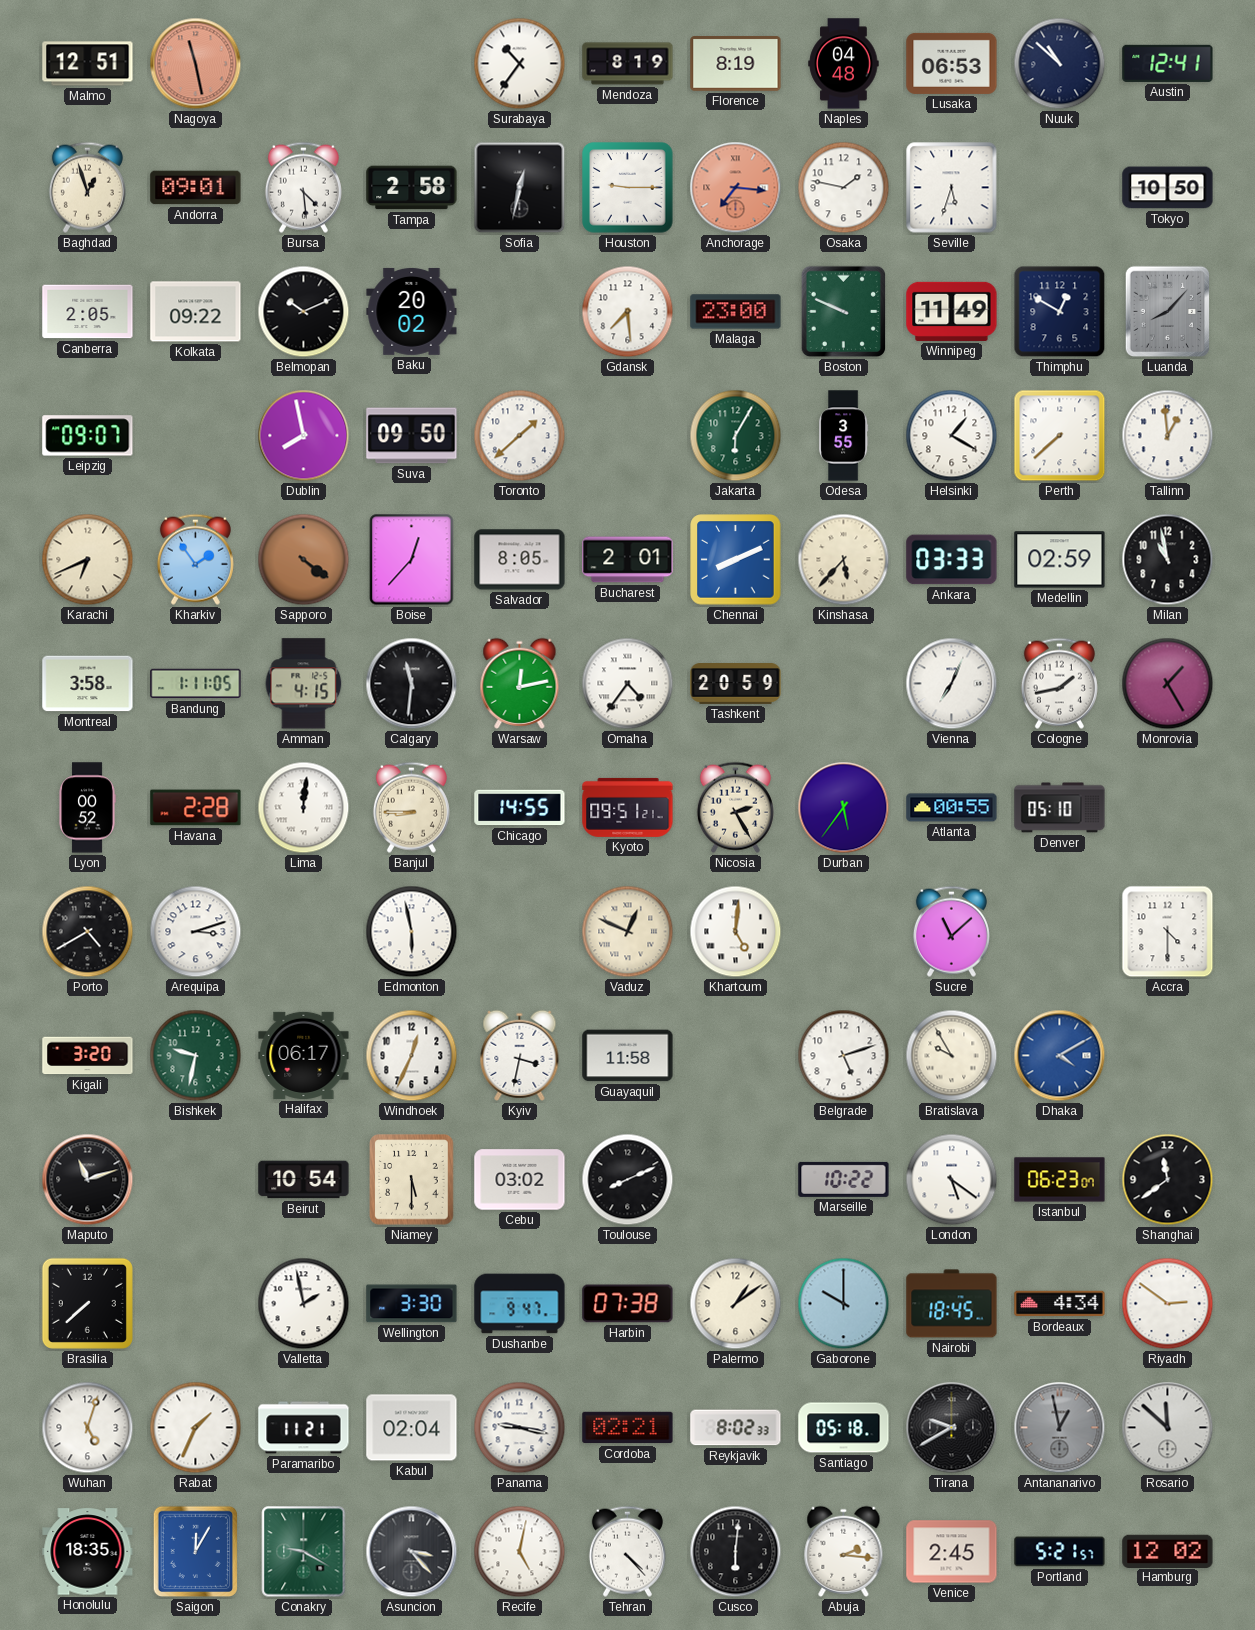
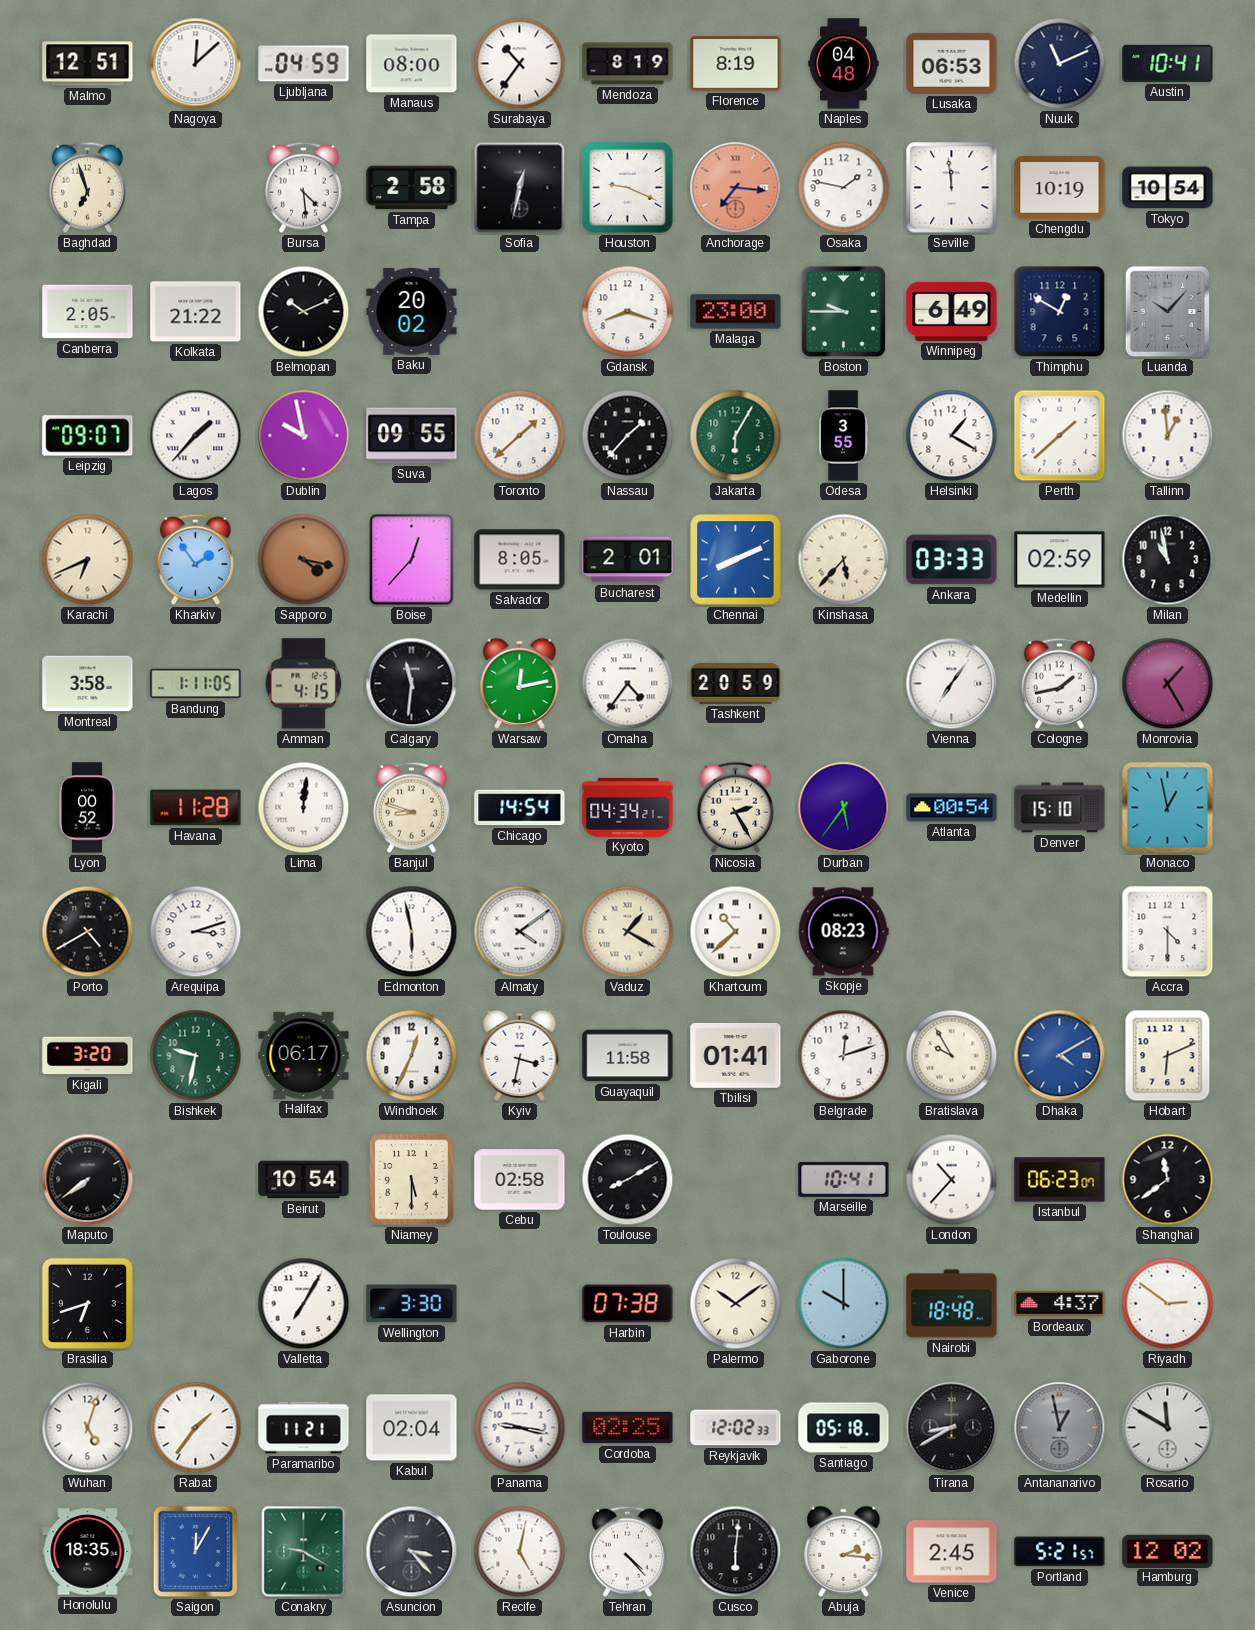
Nagoya: 11:28 -> 12:08 (196, 64)
Nagoya dial: salmon -> white (196, 64)
Ljubljana: none -> 04:59 (304, 64)
Manaus: none -> 08:00 (412, 64)
Nuuk: 10:52 -> 11:11 (1060, 64)
Austin: 12:41 -> 10:41 (1168, 63)
Baghdad: 12:57 -> 6:57 (87, 187)
Andorra: 09:01 -> none (196, 188)
Houston: 9:15 -> 9:19 (628, 188)
Seville: 5:33 -> 11:59 (952, 188)
Chengdu: none -> 10:19 (1060, 187)
Tokyo: 10:50 -> 10:54 (1168, 188)
Kolkata: 09:22 -> 21:22 (196, 312)
Gdansk: 7:29 -> 8:18 (628, 312)
Boston: 9:49 -> 9:45 (844, 312)
Winnipeg: 11:49 -> 6:49 (952, 311)
Luanda: 8:07 -> 10:07 (1168, 312)
Lagos: none -> 1:37 (196, 436)
Dublin: 7:58 -> 9:58 (304, 436)
Suva: 09:50 -> 09:55 (412, 436)
Nassau: none -> 1:37 (628, 436)
Perth: 7:38 -> 1:38 (1060, 436)
Sapporo: 4:21 -> 4:17 (304, 560)
Vienna: 7:04 -> 7:06 (952, 684)
Havana: 2:28 -> 11:28 (196, 808)
Banjul: 8:45 -> 8:48 (411, 807)
Chicago: 14:55 -> 14:54 (520, 808)
Kyoto: 09:51 -> 04:34 (628, 807)
Atlanta: 00:55 -> 00:54 (952, 808)
Denver: 05:10 -> 15:10 (1060, 808)
Monaco: none -> 12:58 (1168, 808)
Almaty: none -> 4:09 (520, 932)
Vaduz: 12:49 -> 1:20 (628, 932)
Khartoum: 5:01 -> 10:38 (736, 932)
Skopje: none -> 08:23 (843, 932)
Sucre: 11:08 -> none (951, 931)
Tbilisi: none -> 01:41 (736, 1055)
Belgrade: 5:12 -> 12:12 (844, 1056)
Hobart: none -> 6:11 (1168, 1056)
Maputo: 11:12 -> 7:39 (88, 1180)
Cebu: 03:02 -> 02:58 (520, 1180)
Toulouse: 8:11 -> 8:10 (628, 1180)
Marseille: 10:22 -> 10:41 (844, 1179)
London: 5:21 -> 10:37 (952, 1180)
Brasilia: 7:38 -> 6:42 (87, 1303)
Valletta: 1:58 -> 7:05 (304, 1304)
Dushanbe: 9:47 -> none (520, 1304)
Palermo: 1:09 -> 10:09 (736, 1304)
Nairobi: 18:45 -> 18:48 (952, 1304)
Bordeaux: 4:34 -> 4:37 (1060, 1304)
Rabat: 1:34 -> 1:36 (196, 1428)
Cordoba: 02:21 -> 02:25 (628, 1428)
Reykjavik: 8:02 -> 12:02 (736, 1428)
Tirana: 9:40 -> 8:40 (952, 1428)
Rosario: 11:52 -> 11:50 (1168, 1428)
